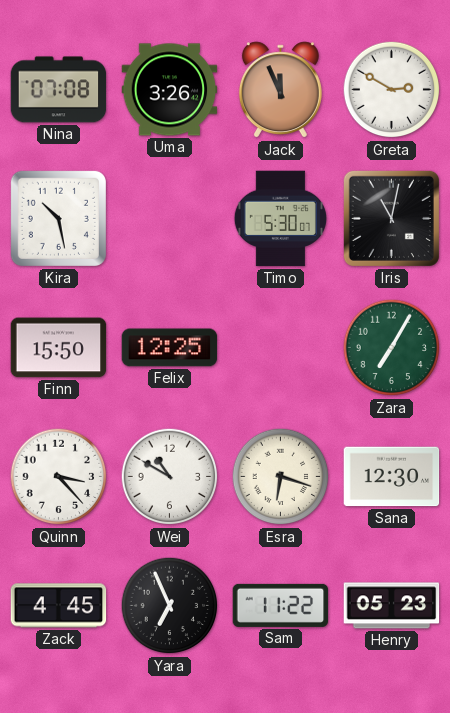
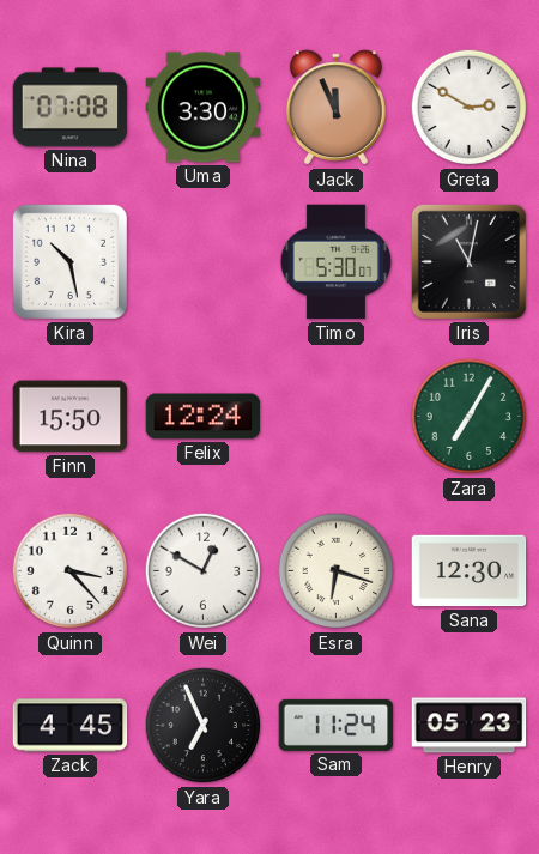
Uma: 3:26 -> 3:30 (204, 108)
Felix: 12:25 -> 12:24 (204, 417)
Wei: 10:50 -> 12:50 (204, 571)
Sam: 11:22 -> 11:24 (337, 725)
